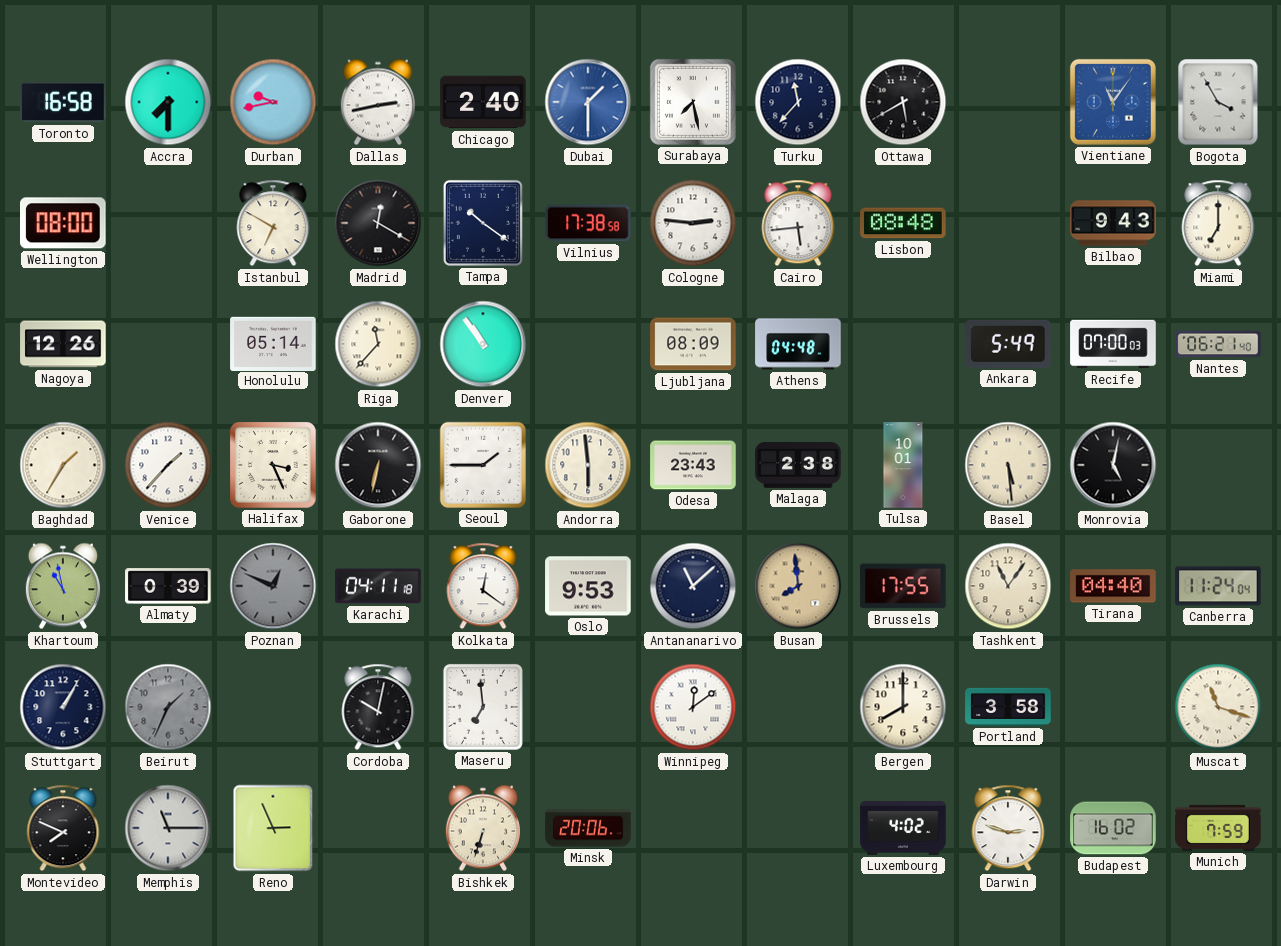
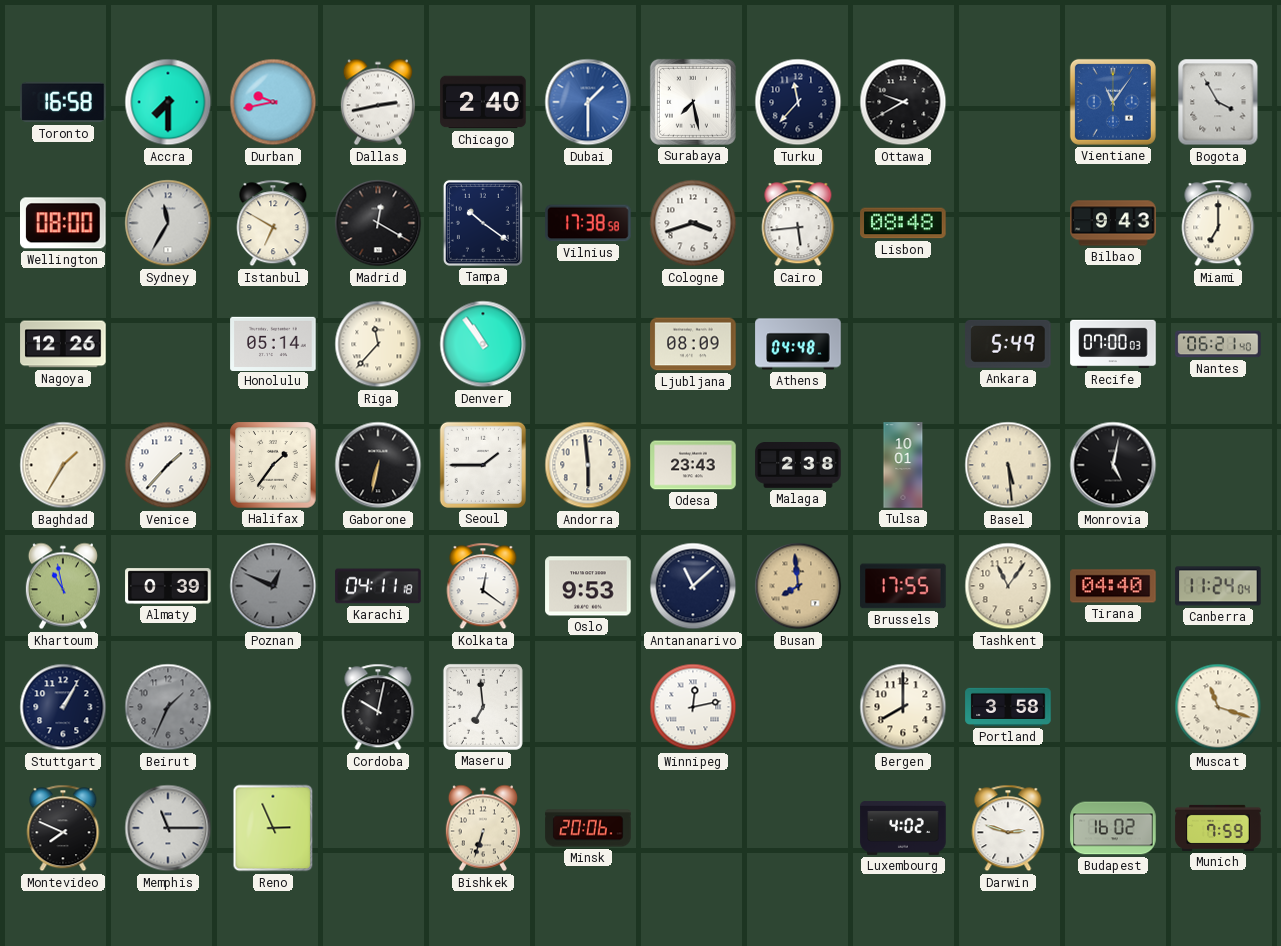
Ottawa: 5:40 -> 9:40 (903, 102)
Sydney: none -> 11:35 (168, 223)
Cologne: 2:46 -> 3:42 (693, 223)
Halifax: 3:26 -> 1:36 (273, 465)
Winnipeg: 12:09 -> 12:13 (693, 707)
